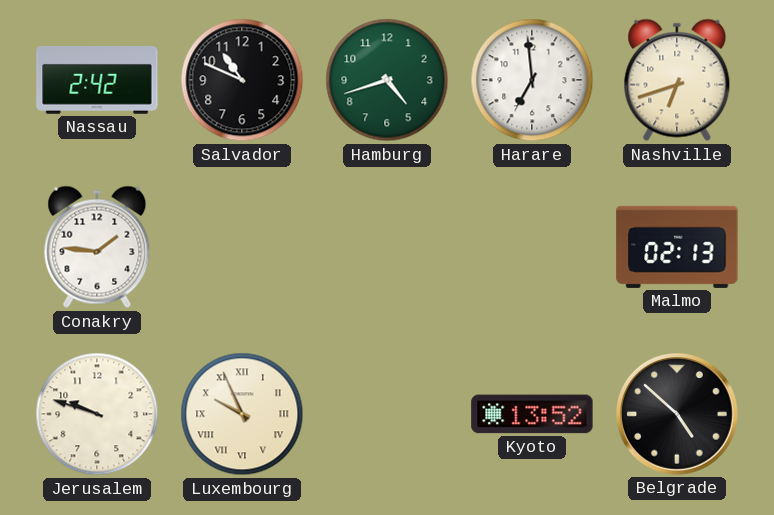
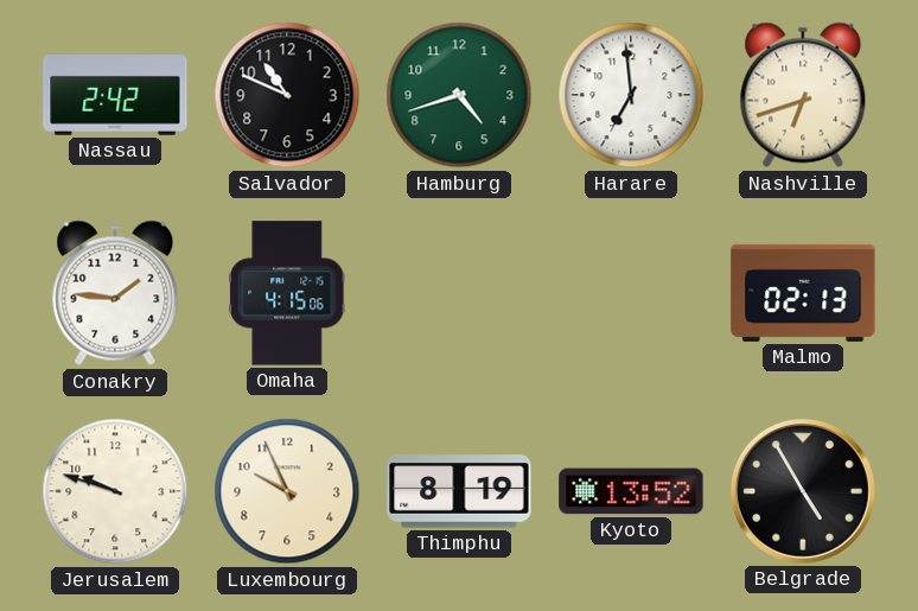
Omaha: none -> 4:15 (287, 293)
Luxembourg numerals: Roman -> Arabic (287, 491)
Thimphu: none -> 8:19 (459, 491)
Belgrade: 4:52 -> 4:55 (804, 492)
